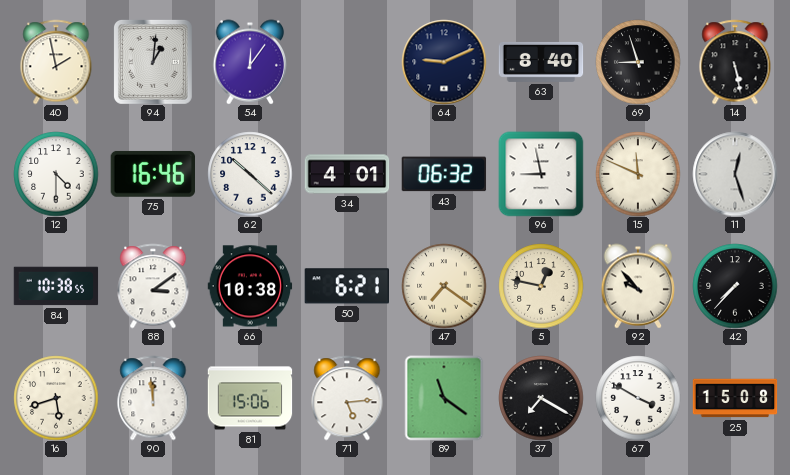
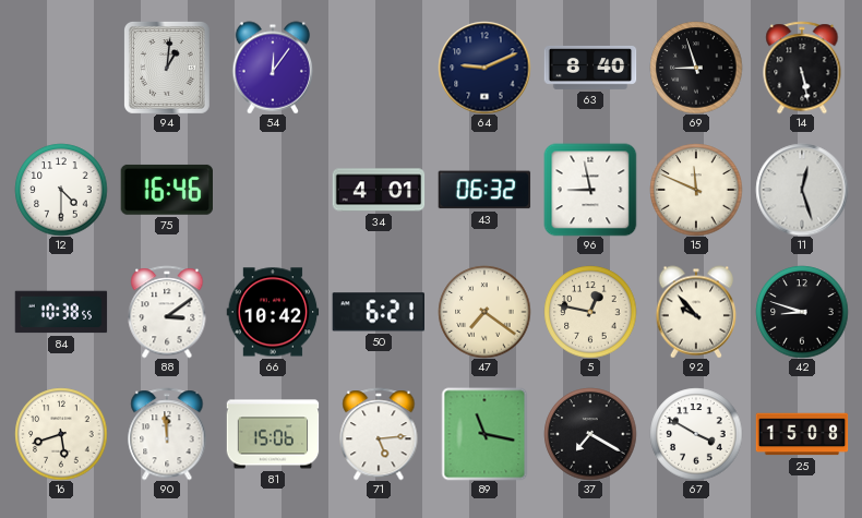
40: 1:58 -> none (56, 62)
62: 10:22 -> none (250, 174)
66: 10:38 -> 10:42 (273, 312)
42: 7:37 -> 8:48 (802, 312)
89: 11:21 -> 11:17 (484, 434)
